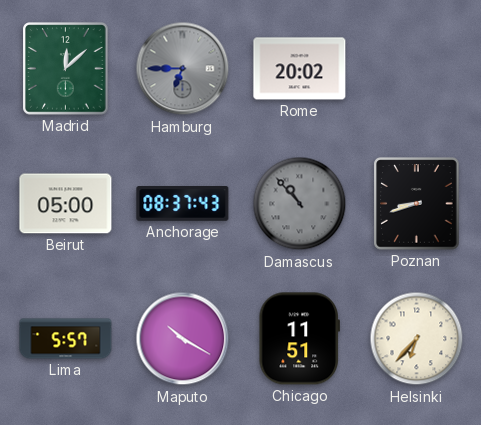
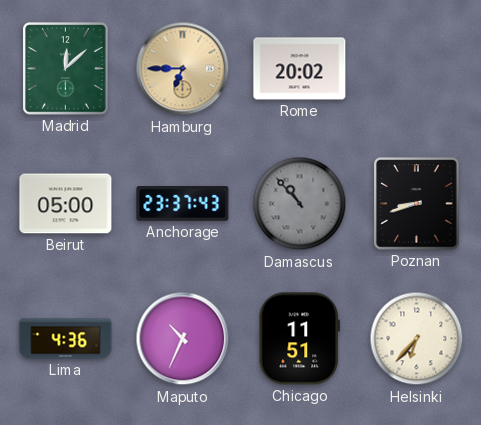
Hamburg dial: grey -> champagne (183, 69)
Anchorage: 08:37 -> 23:37 (183, 204)
Lima: 5:57 -> 4:36 (66, 339)
Maputo: 10:20 -> 10:34 (183, 339)
